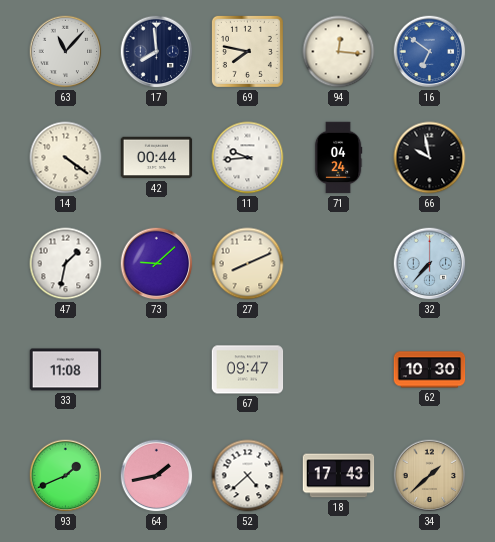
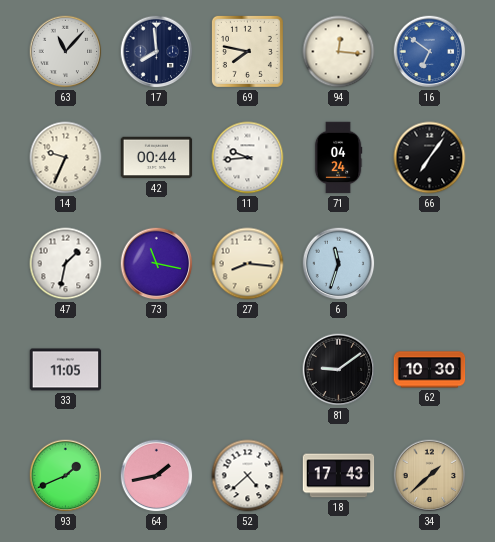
14: 4:21 -> 9:34 (66, 158)
66: 9:58 -> 7:06 (430, 158)
73: 9:08 -> 11:17 (157, 264)
27: 8:11 -> 8:16 (248, 264)
6: none -> 11:33 (339, 264)
32: 7:37 -> none (430, 264)
33: 11:08 -> 11:05 (66, 370)
67: 09:47 -> none (248, 370)
81: none -> 9:09 (339, 370)
